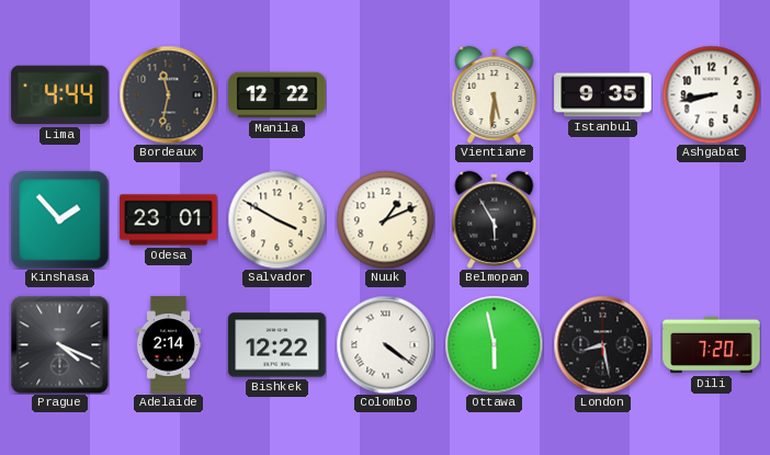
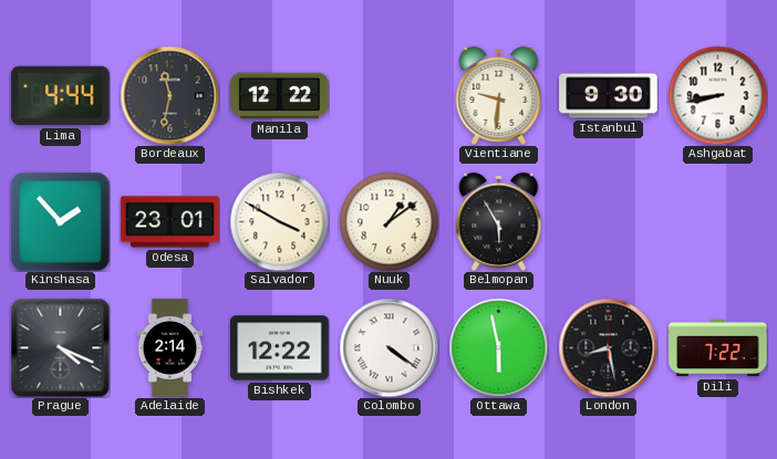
Vientiane: 5:31 -> 9:31 (499, 95)
Istanbul: 9:35 -> 9:30 (609, 96)
Nuuk: 1:11 -> 1:09 (388, 221)
Dili: 7:20 -> 7:22 (718, 348)
